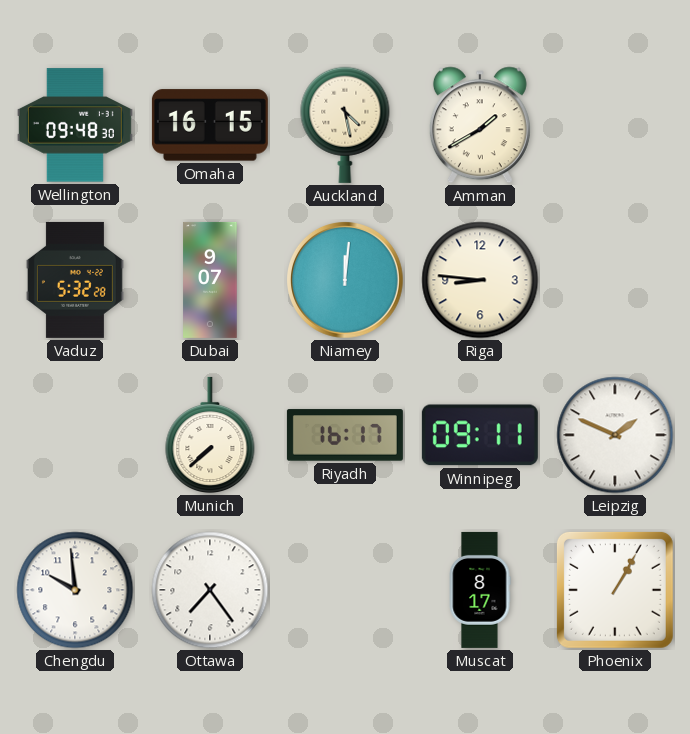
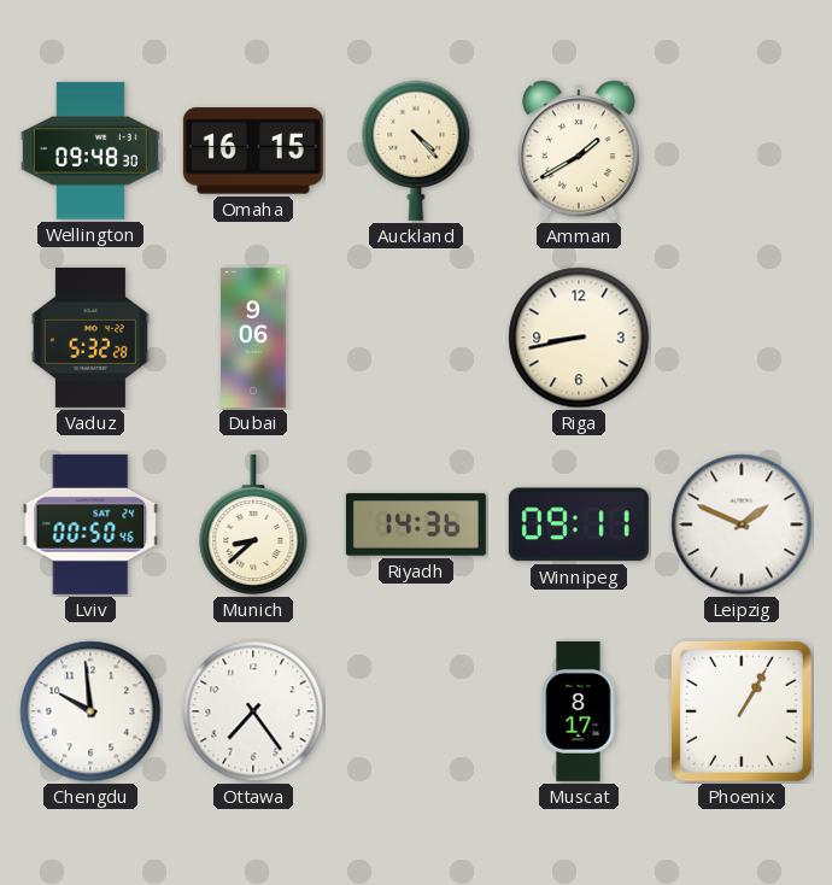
Auckland: 4:28 -> 4:23 (416, 151)
Dubai: 9:07 -> 9:06 (253, 338)
Niamey: 12:01 -> none (346, 281)
Riga: 8:46 -> 8:43 (579, 338)
Lviv: none -> 00:50 (90, 524)
Munich: 7:38 -> 8:38 (253, 524)
Riyadh: 16:17 -> 14:36 (416, 524)
